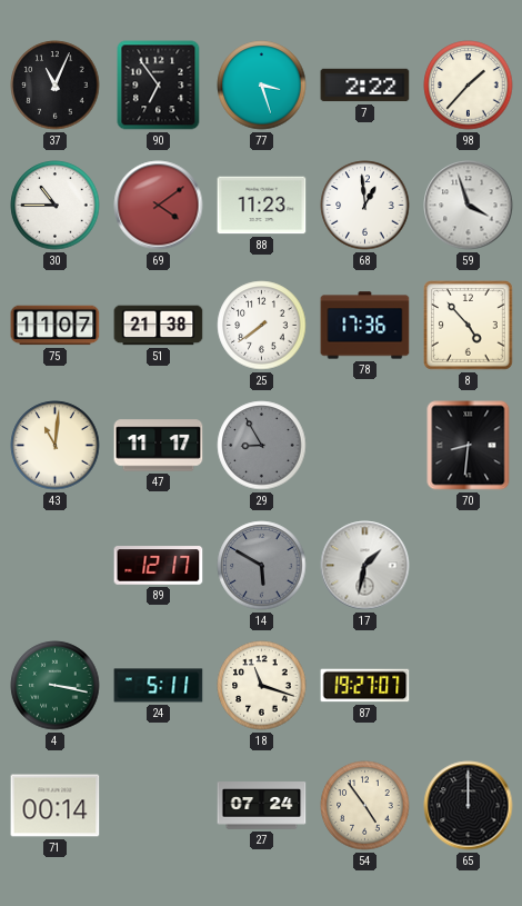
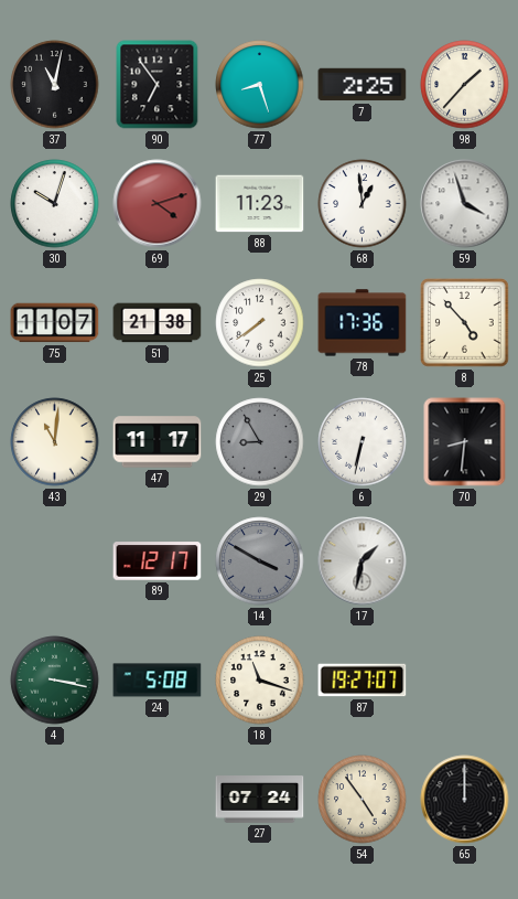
37: 11:04 -> 11:02 (55, 85)
77: 3:27 -> 8:27 (260, 85)
7: 2:22 -> 2:25 (363, 85)
30: 10:45 -> 10:03 (55, 204)
69: 4:09 -> 4:12 (158, 204)
6: none -> 6:32 (363, 442)
14: 5:50 -> 3:50 (260, 561)
24: 5:11 -> 5:08 (158, 681)
71: 00:14 -> none (56, 806)
